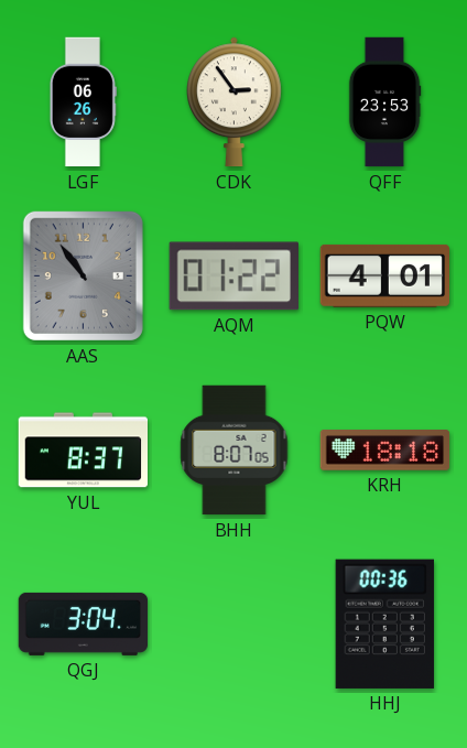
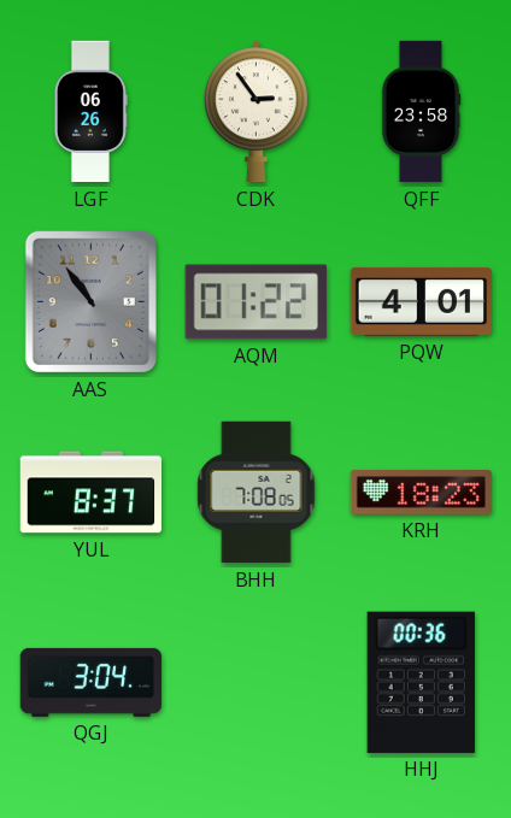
QFF: 23:53 -> 23:58 (421, 112)
BHH: 8:07 -> 7:08 (257, 493)
KRH: 18:18 -> 18:23 (422, 493)
